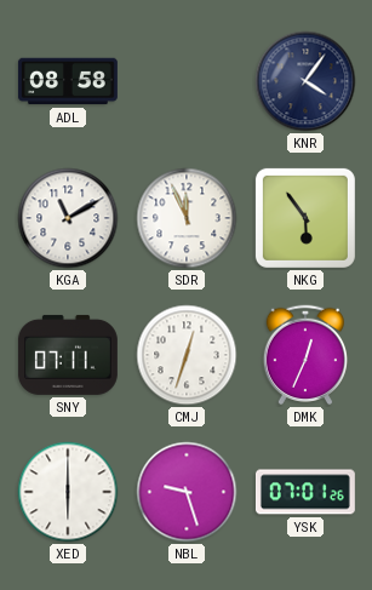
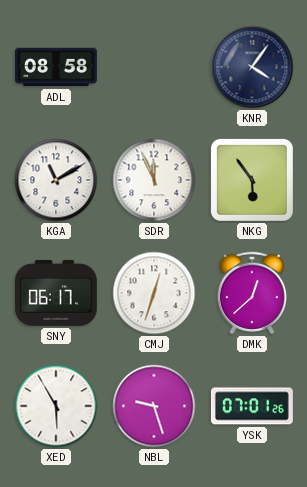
SNY: 07:11 -> 06:17 (56, 293)
DMK: 12:34 -> 12:38 (251, 293)
XED: 6:00 -> 5:55 (56, 406)
